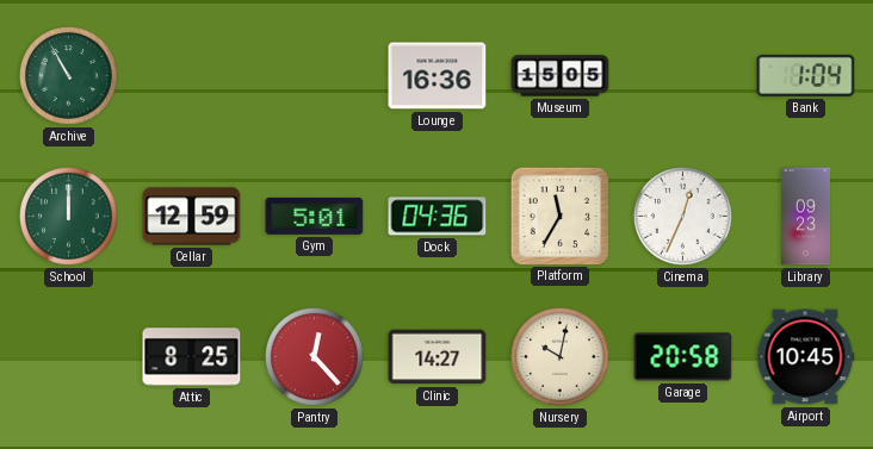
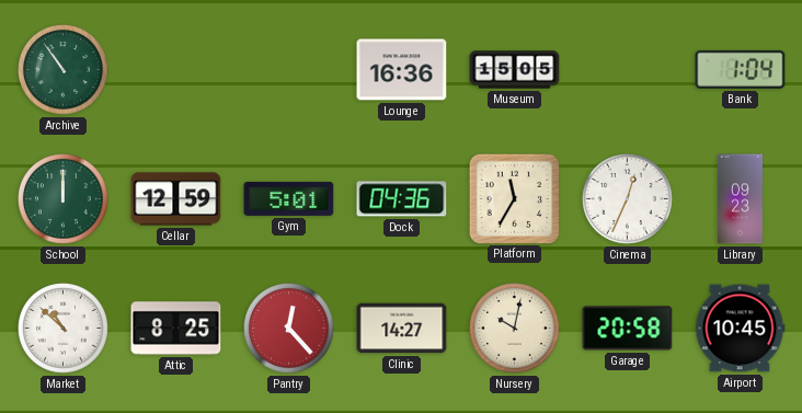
Archive: 10:55 -> 10:54 (64, 70)
Market: none -> 10:52 (64, 329)
